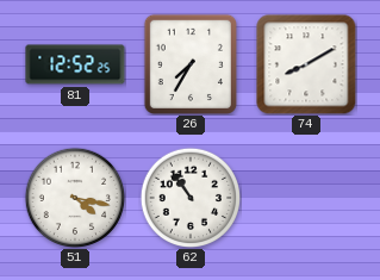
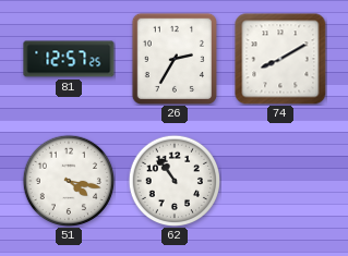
81: 12:52 -> 12:57 (69, 59)
26: 7:35 -> 2:35 (175, 58)
